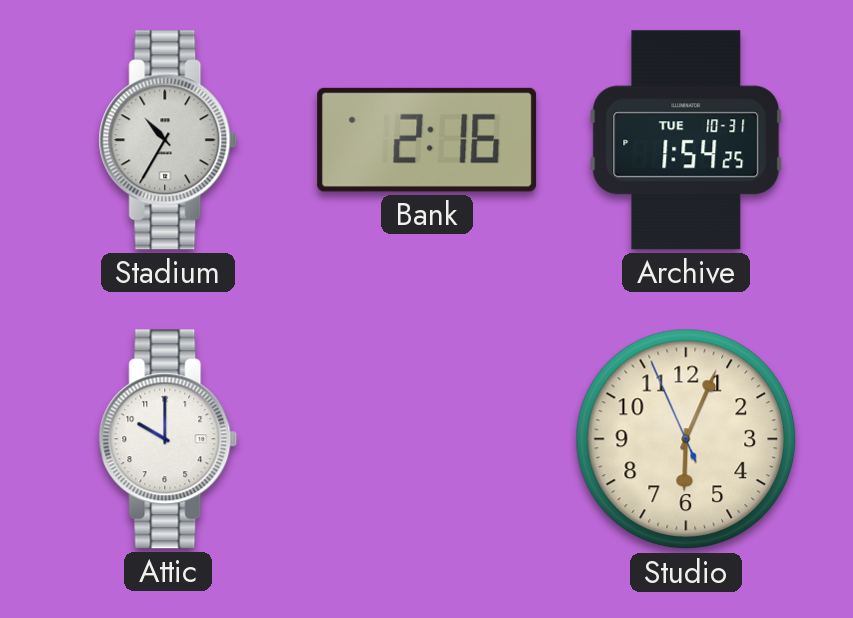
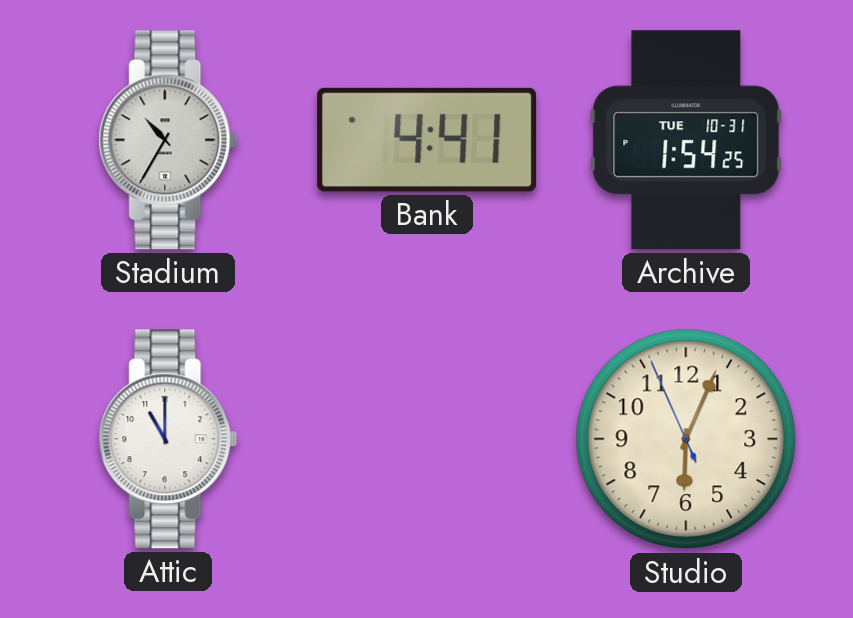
Bank: 2:16 -> 4:41 (427, 140)
Attic: 10:00 -> 11:00 (168, 439)
